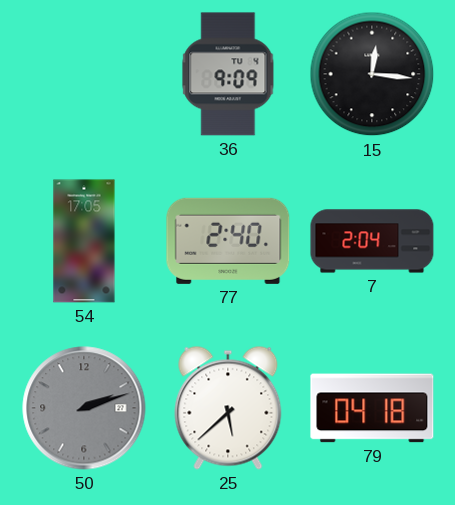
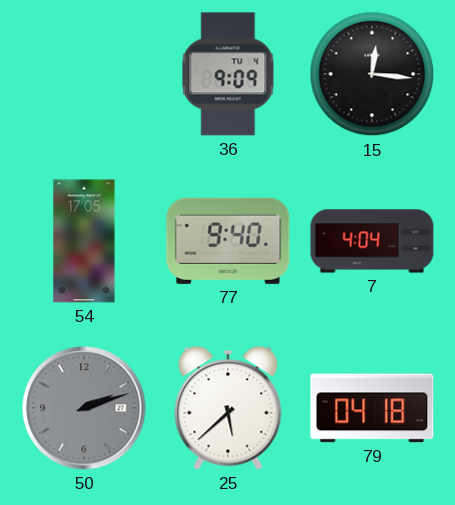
77: 2:40 -> 9:40 (228, 241)
7: 2:04 -> 4:04 (372, 241)
